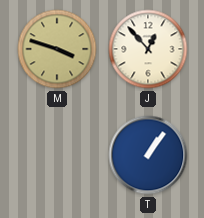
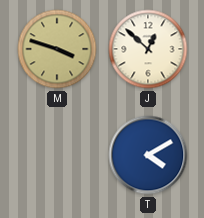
J: 12:53 -> 12:52 (148, 49)
T: 1:06 -> 4:10 (148, 155)
